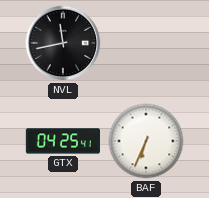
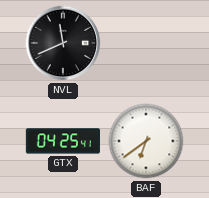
NVL: 11:43 -> 11:41 (63, 43)
BAF: 6:34 -> 6:39 (146, 141)
